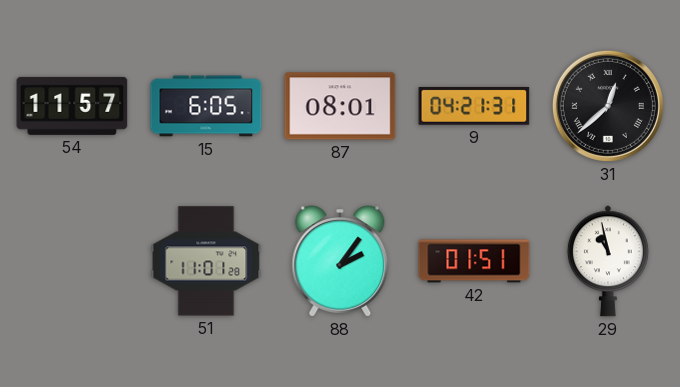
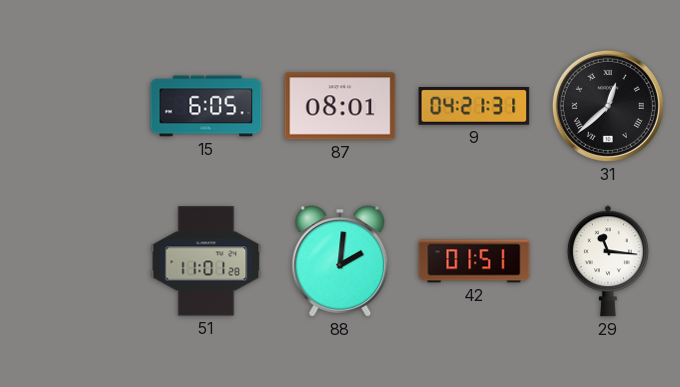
54: 11:57 -> none (72, 106)
88: 2:06 -> 2:01 (340, 261)
29: 10:58 -> 11:16 (608, 261)
